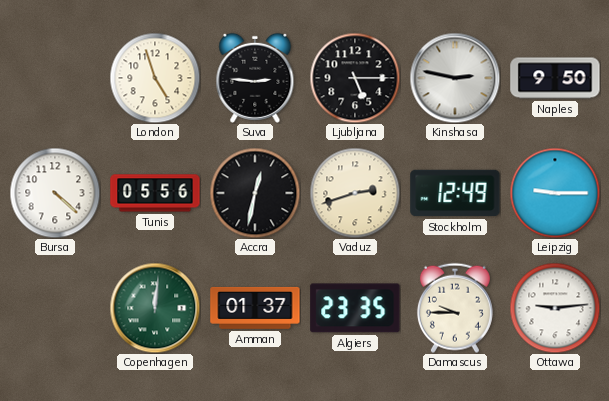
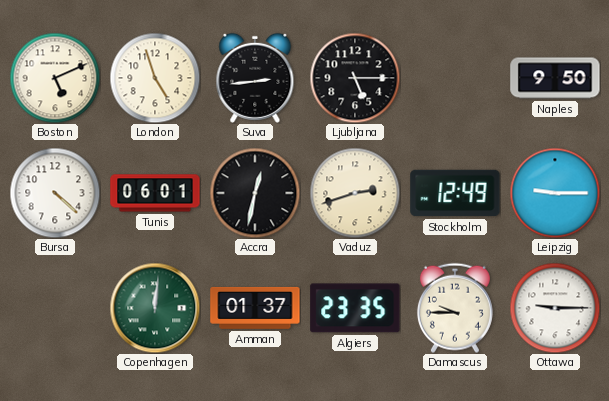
Boston: none -> 5:11 (55, 78)
Suva: 2:46 -> 2:44 (255, 78)
Kinshasa: 2:47 -> none (455, 78)
Tunis: 05:56 -> 06:01 (155, 193)
Ottawa: 9:14 -> 9:15 (555, 308)
